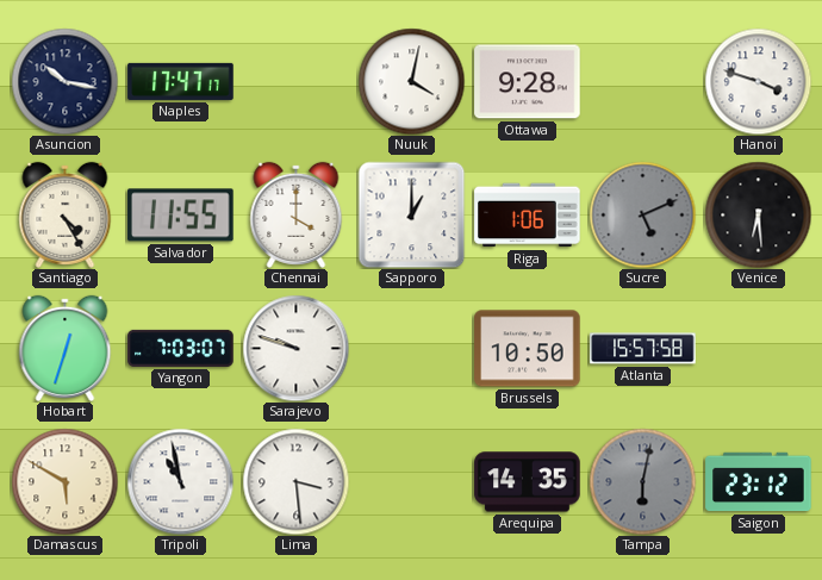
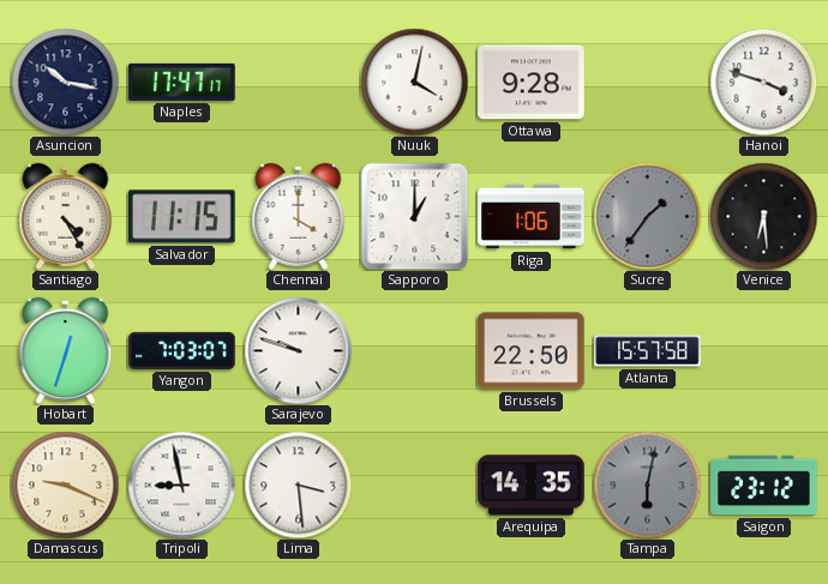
Salvador: 11:55 -> 11:15 (182, 217)
Sucre: 5:11 -> 1:36 (647, 216)
Brussels: 10:50 -> 22:50 (532, 351)
Damascus: 5:50 -> 9:19 (65, 484)
Tripoli: 10:58 -> 8:58 (181, 484)
